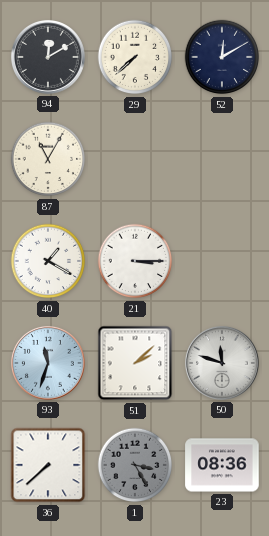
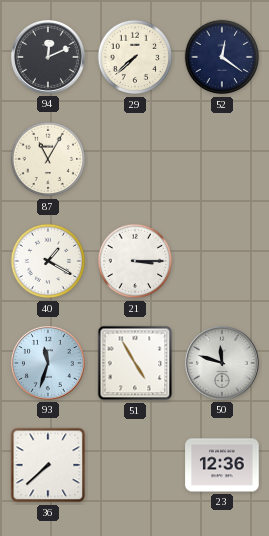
94: 12:10 -> 12:11 (48, 57)
52: 12:10 -> 12:21 (222, 57)
51: 2:08 -> 4:55 (135, 363)
1: 3:25 -> none (135, 465)
23: 08:36 -> 12:36 (222, 465)
